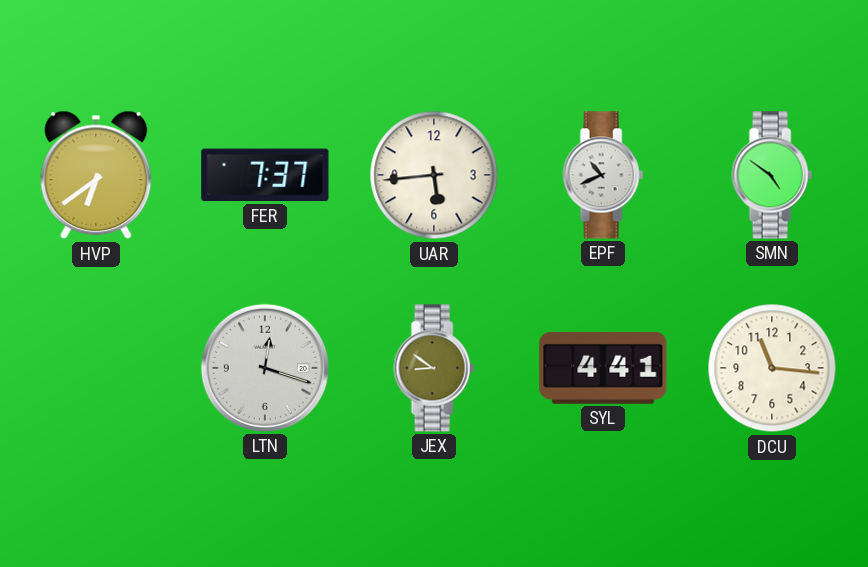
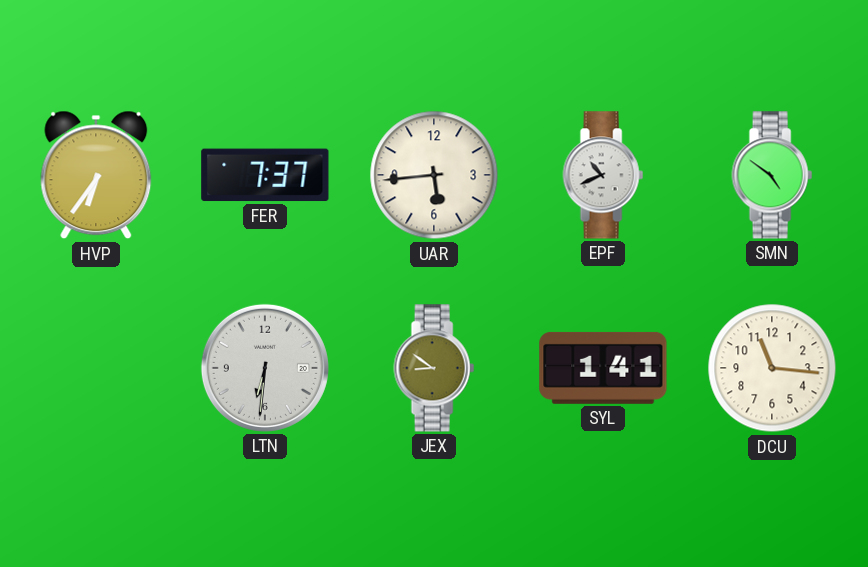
HVP: 6:39 -> 6:36 (96, 175)
LTN: 12:18 -> 6:31 (265, 368)
SYL: 4:41 -> 1:41 (603, 368)
